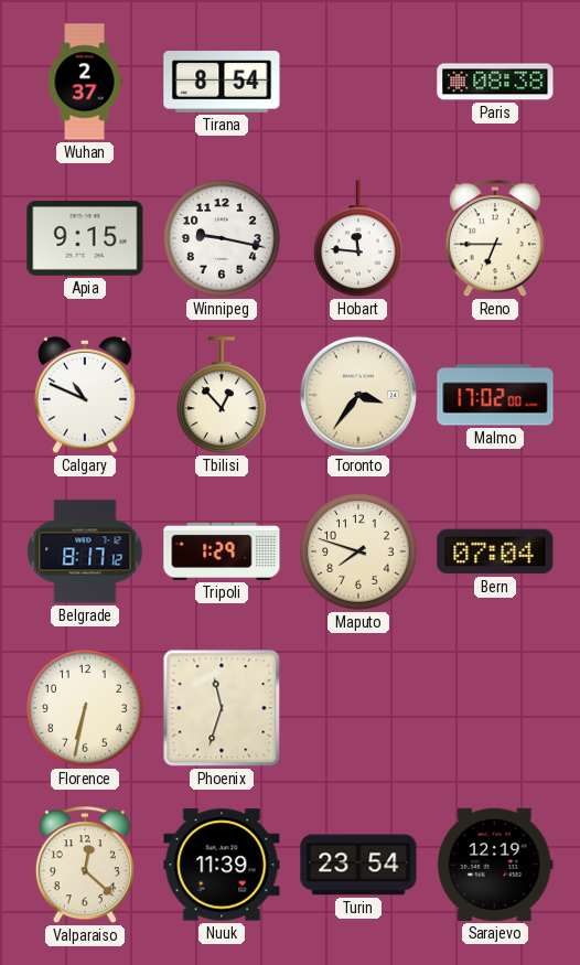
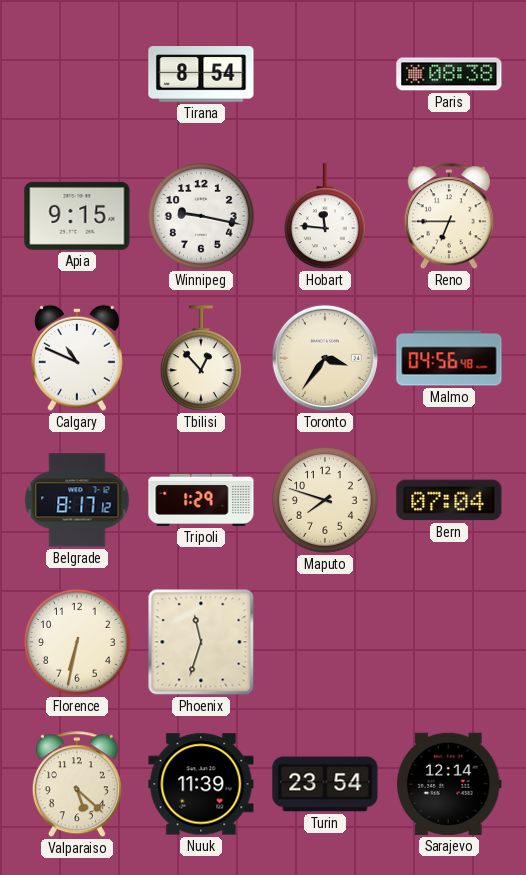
Wuhan: 2:37 -> none (85, 82)
Malmo: 17:02 -> 04:56 (449, 358)
Valparaiso: 12:22 -> 5:22 (77, 785)
Sarajevo: 12:19 -> 12:14 (449, 784)
